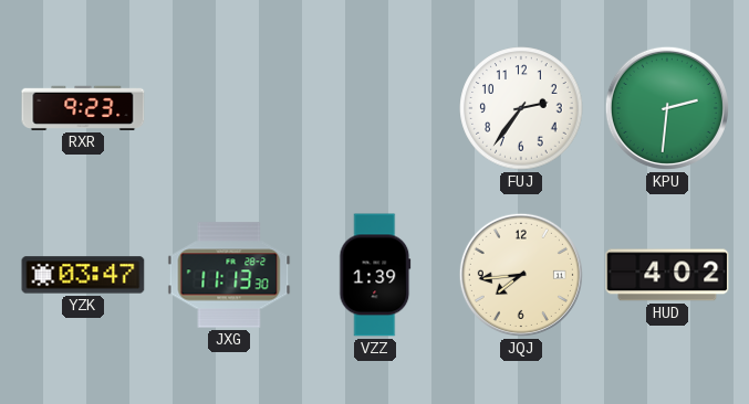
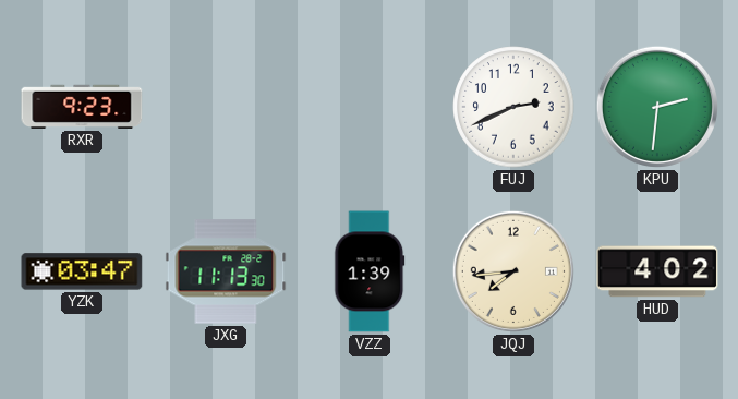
FUJ: 2:36 -> 2:41 (513, 107)
